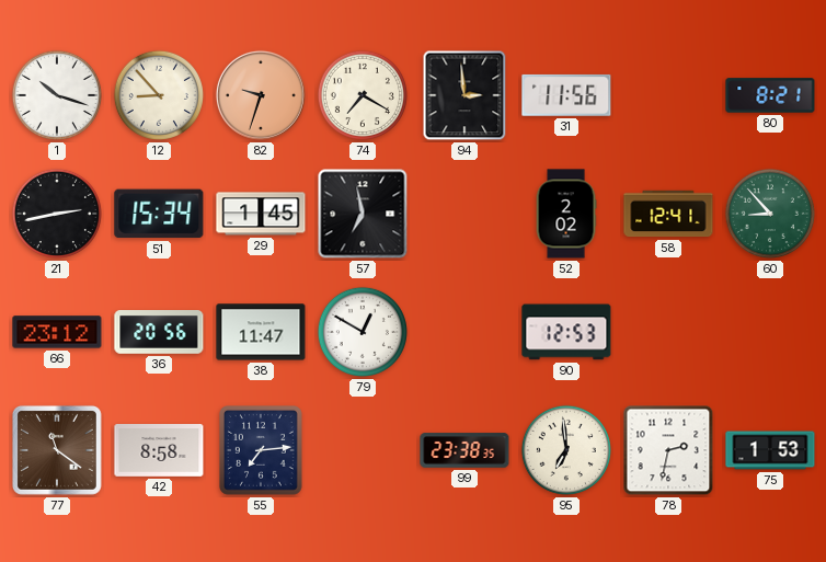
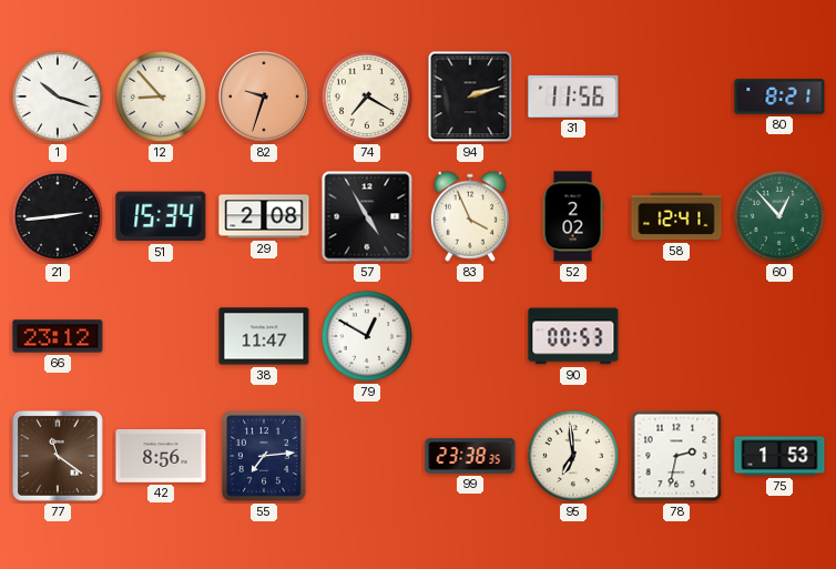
94: 2:59 -> 2:12 (470, 96)
21: 2:43 -> 2:44 (58, 216)
29: 1:45 -> 2:08 (264, 216)
57: 6:58 -> 4:55 (367, 216)
83: none -> 3:56 (470, 216)
60: 8:53 -> 12:53 (779, 216)
36: 20:56 -> none (159, 333)
90: 12:53 -> 00:53 (573, 336)
42: 8:58 -> 8:56 (161, 457)
